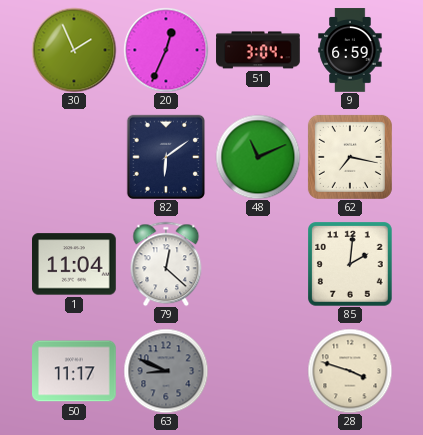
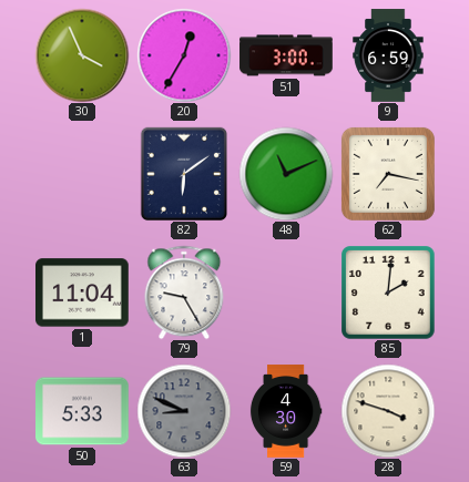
30: 1:56 -> 3:56 (82, 55)
20: 12:34 -> 12:35 (184, 55)
51: 3:04 -> 3:00 (286, 55)
79: 12:22 -> 9:25 (184, 293)
50: 11:17 -> 5:33 (83, 411)
59: none -> 4:30 (286, 411)
